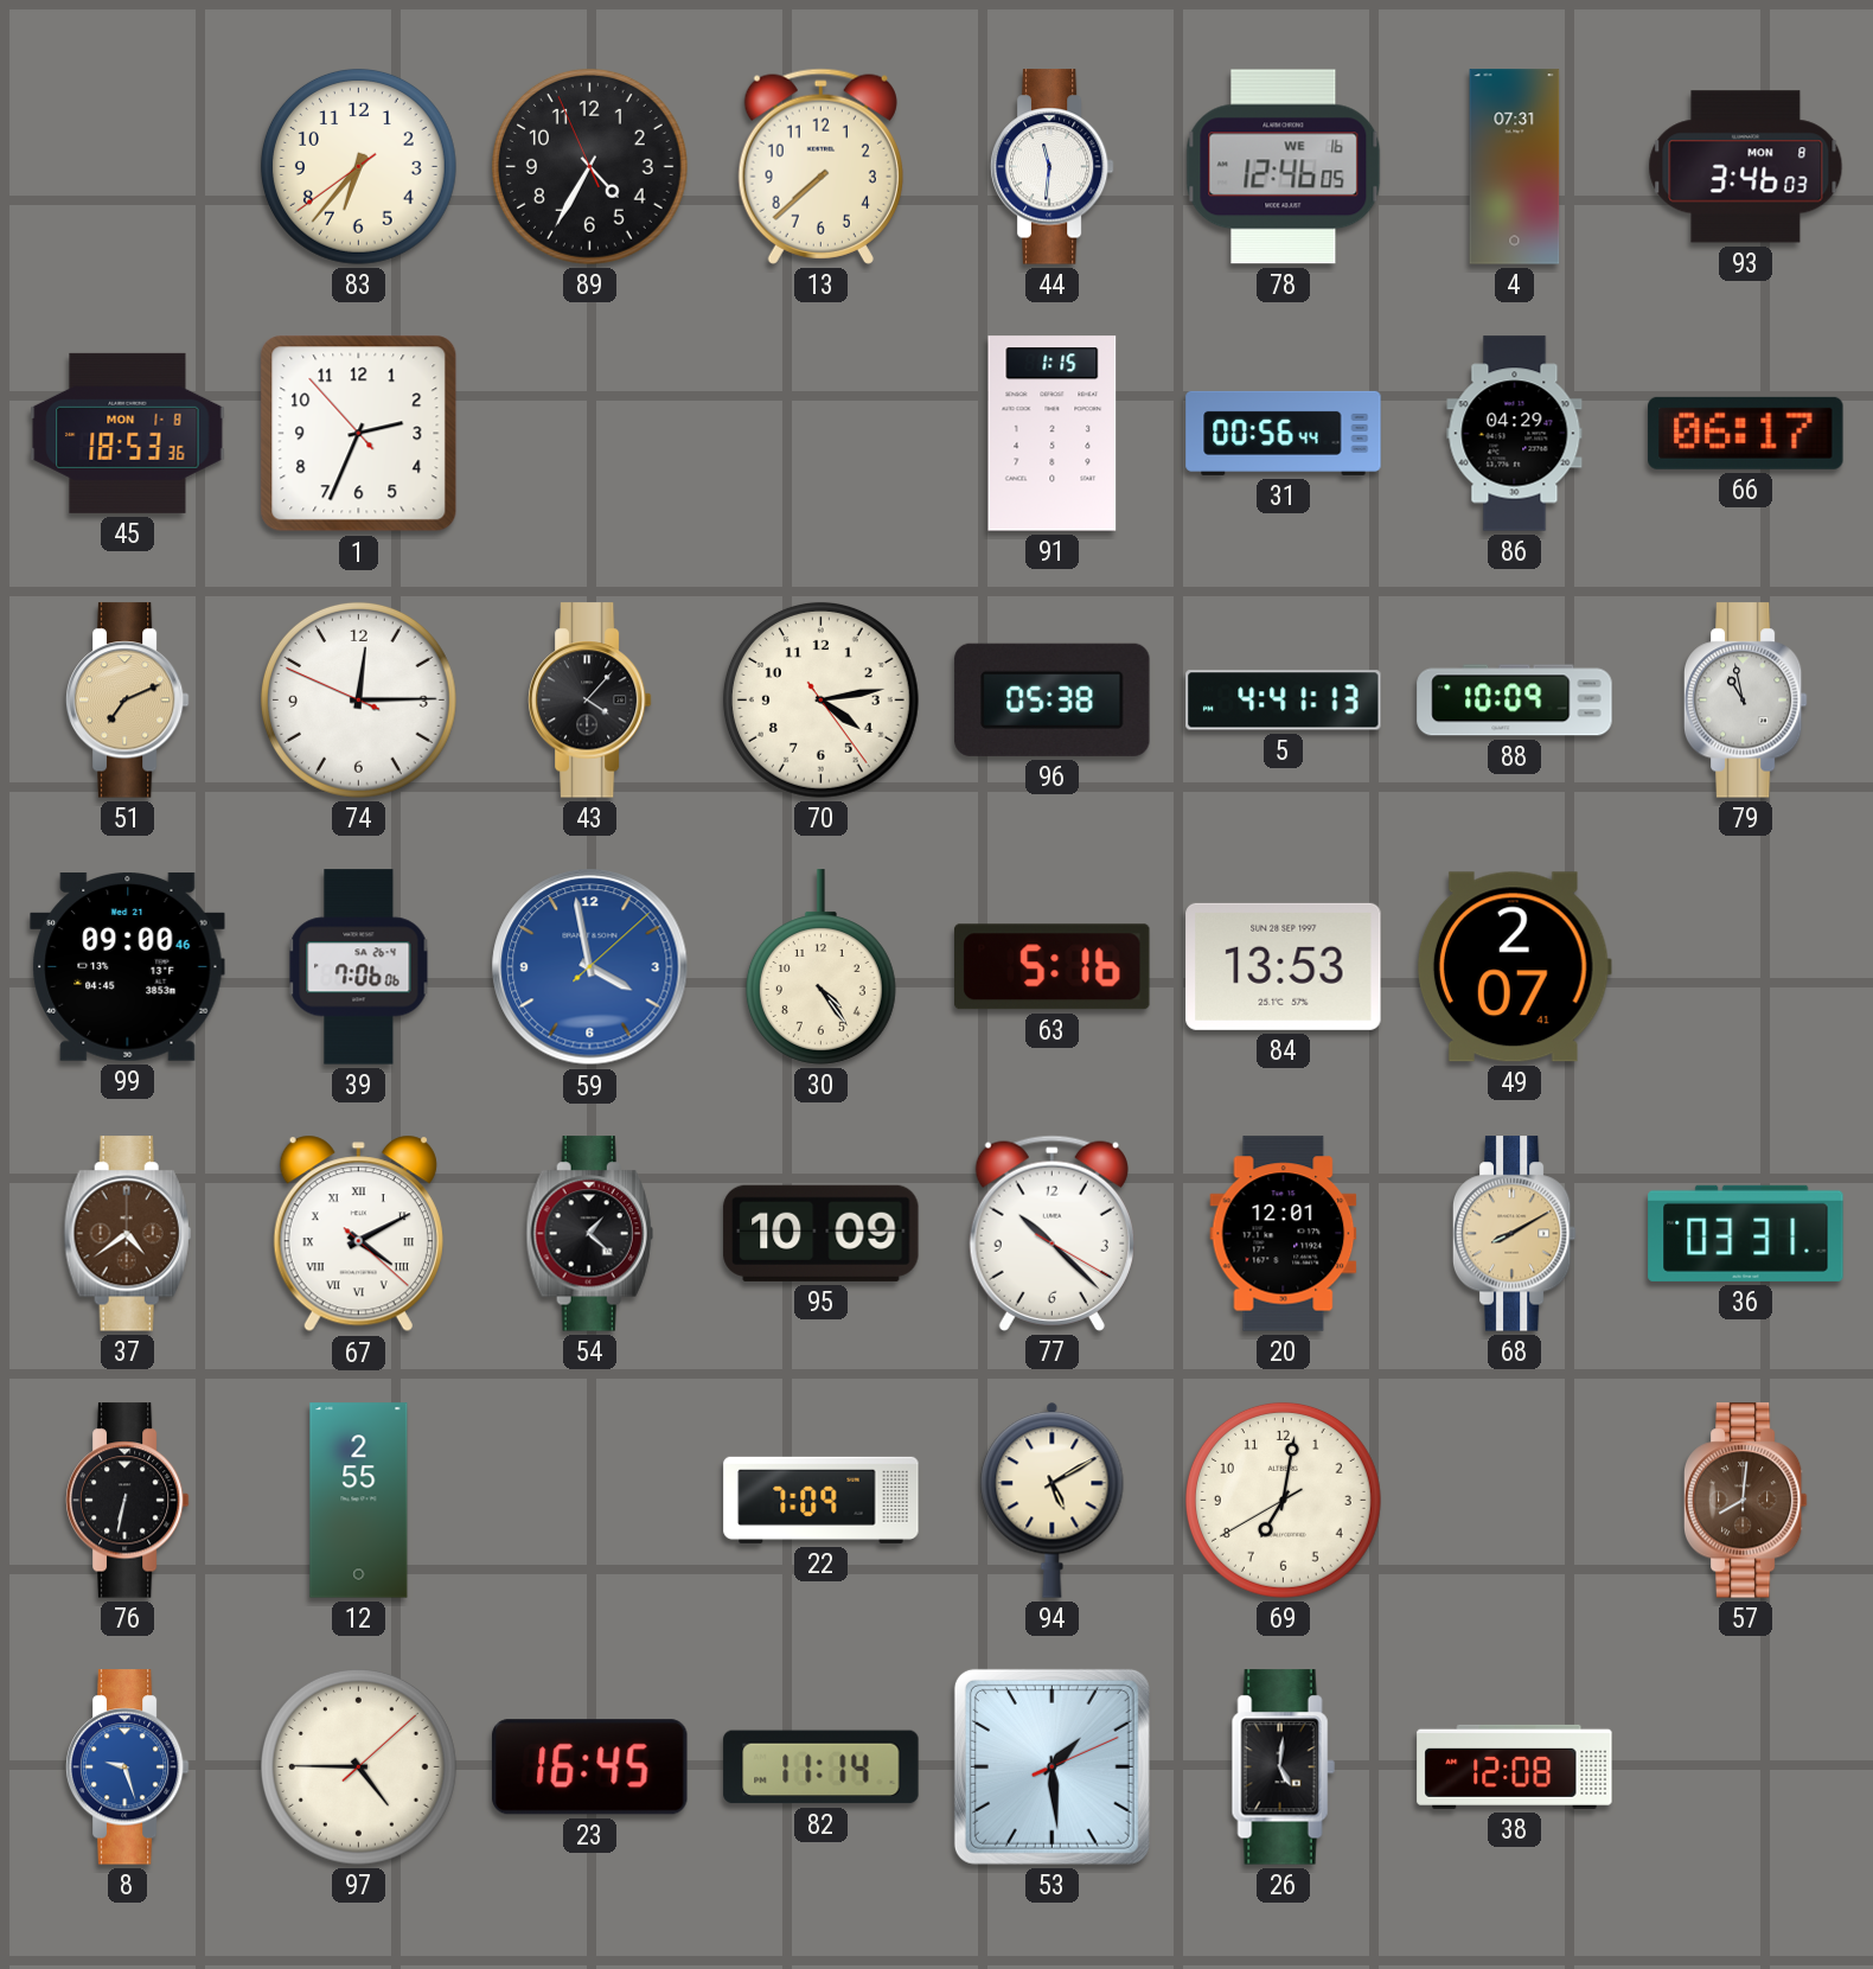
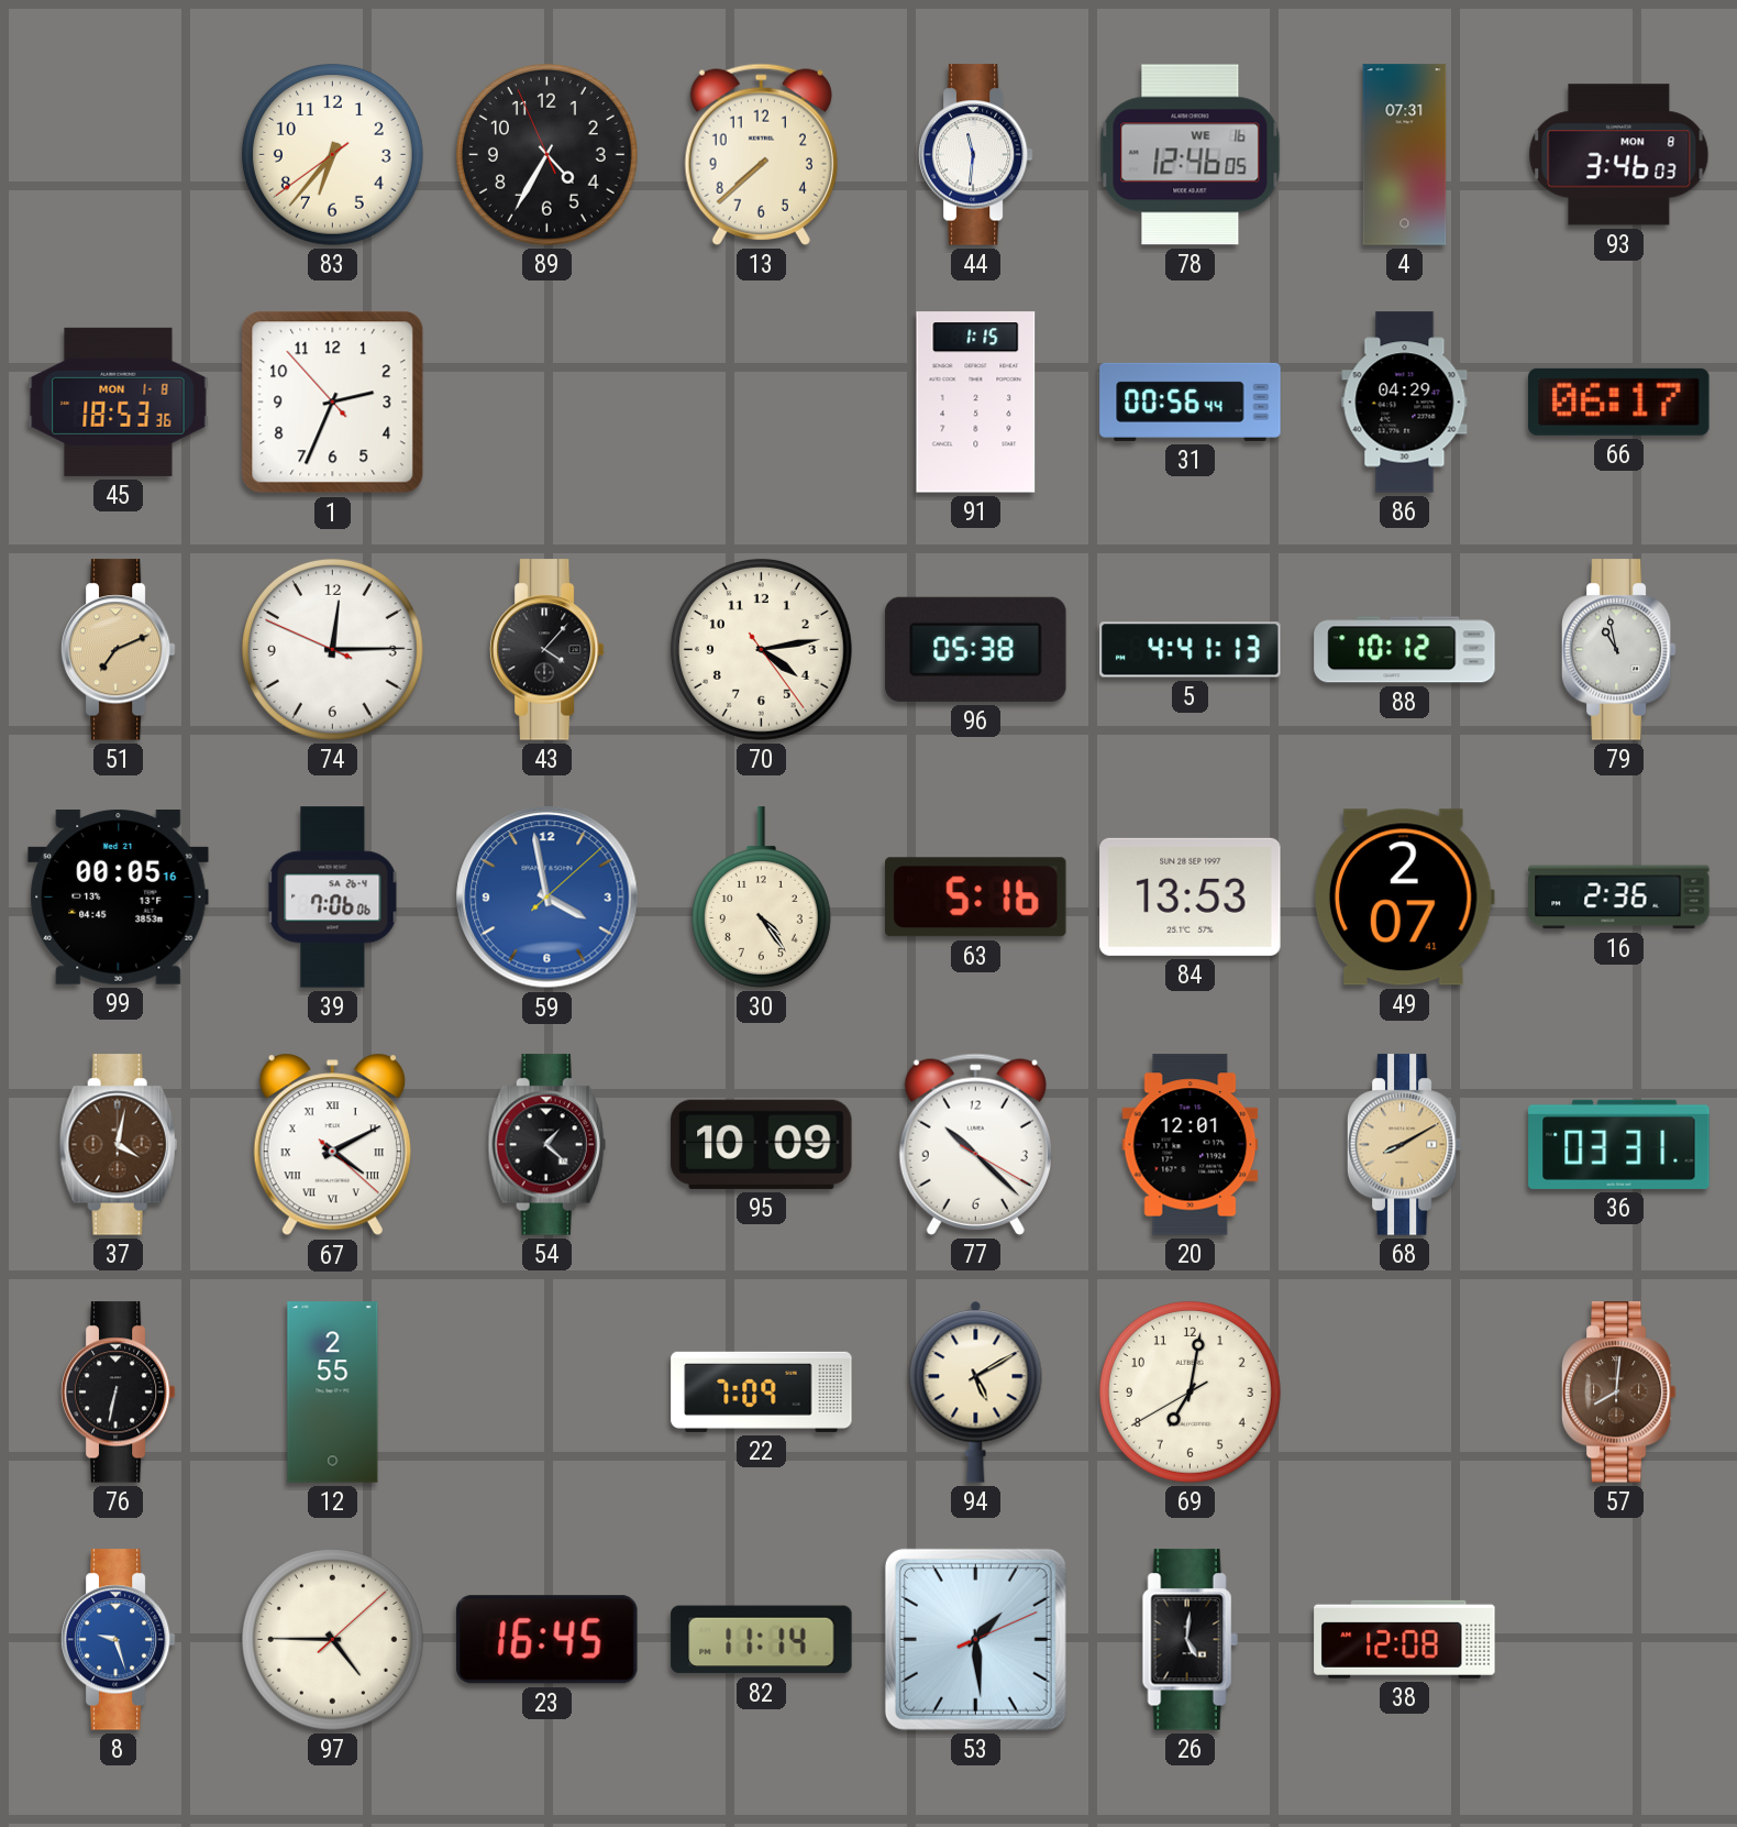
88: 10:09 -> 10:12 (1405, 650)
99: 09:00 -> 00:05 (119, 898)
16: none -> 2:36 (1619, 898)
37: 4:39 -> 4:02 (118, 1145)
